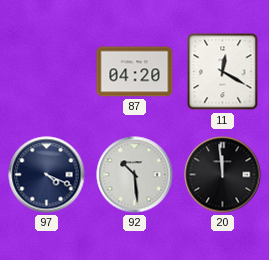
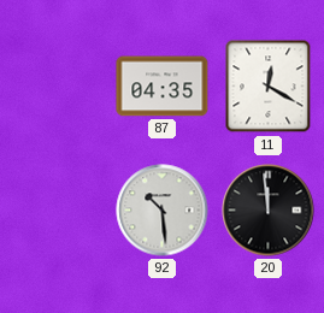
87: 04:20 -> 04:35 (163, 87)
97: 4:19 -> none (47, 175)
